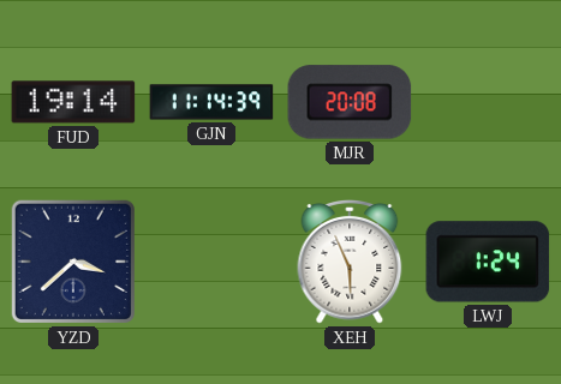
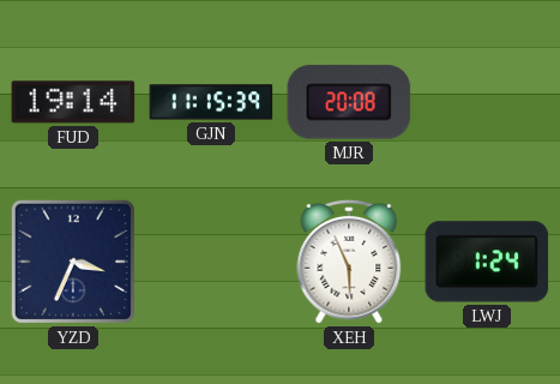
GJN: 11:14 -> 11:15 (211, 102)
YZD: 3:38 -> 3:34 (73, 262)
